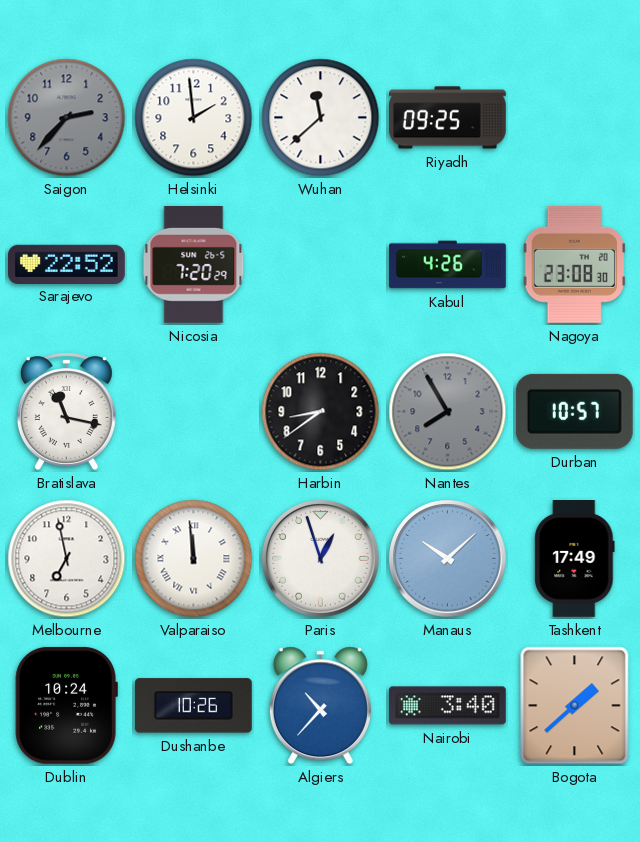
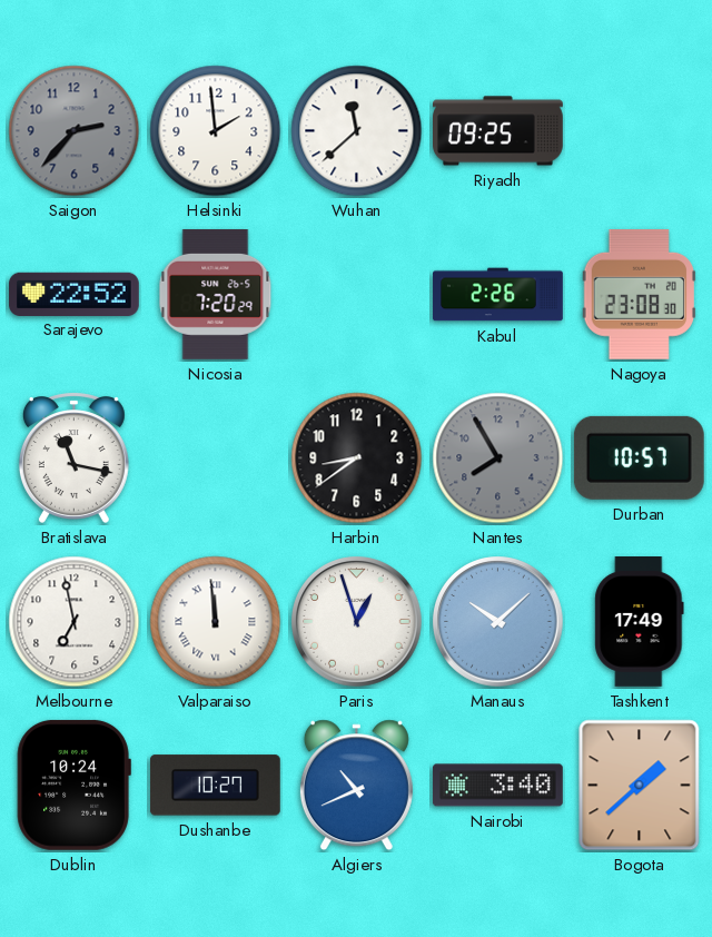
Kabul: 4:26 -> 2:26 (498, 295)
Dushanbe: 10:26 -> 10:27 (215, 786)
Algiers: 10:37 -> 10:41 (356, 786)
